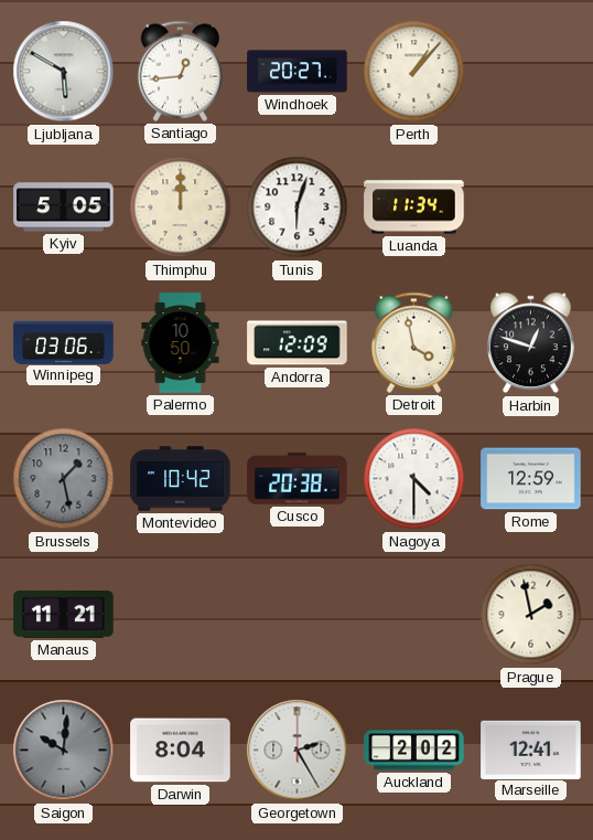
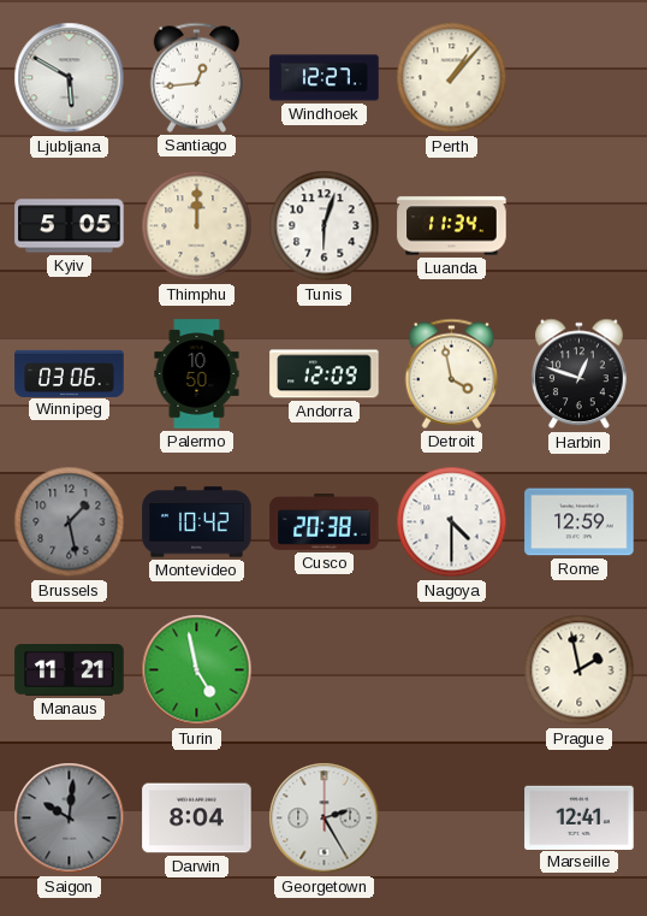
Windhoek: 20:27 -> 12:27 (325, 78)
Turin: none -> 4:58 (197, 670)
Auckland: 2:02 -> none (414, 751)
